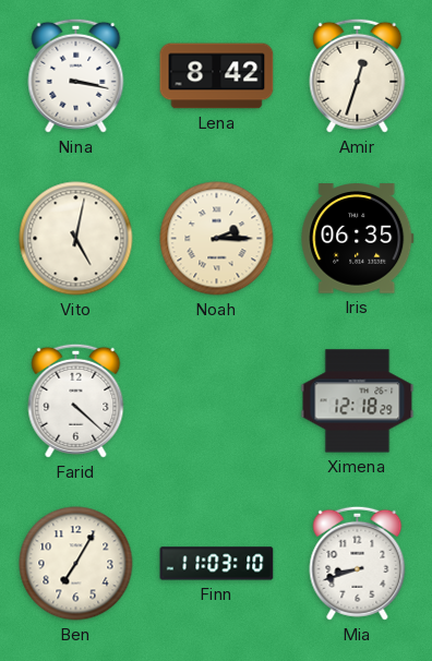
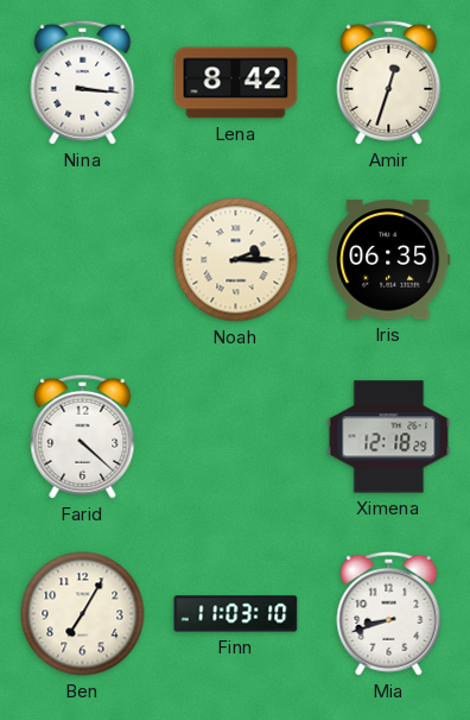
Nina: 3:17 -> 3:16 (83, 82)
Vito: 5:02 -> none (76, 239)
